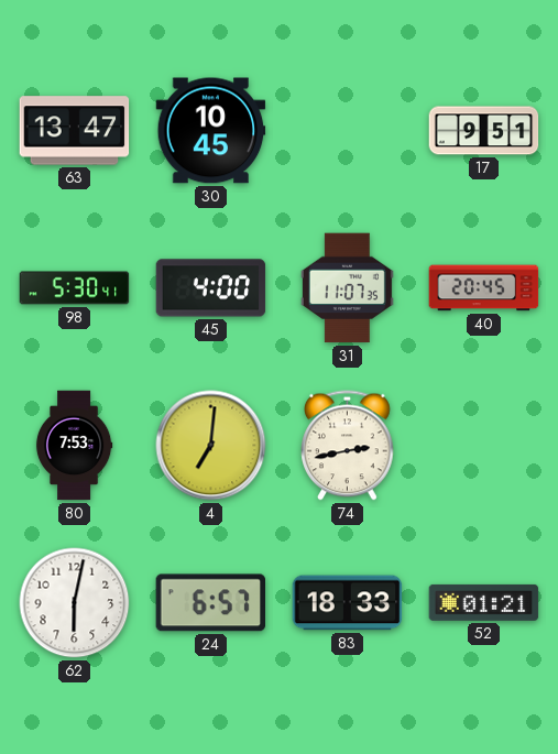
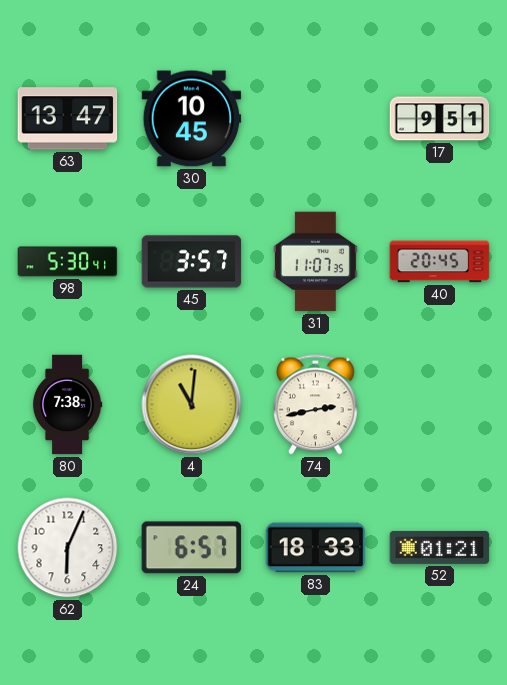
45: 4:00 -> 3:57 (192, 262)
80: 7:53 -> 7:38 (67, 405)
4: 7:01 -> 11:01 (192, 405)
62: 6:02 -> 6:04 (68, 548)
